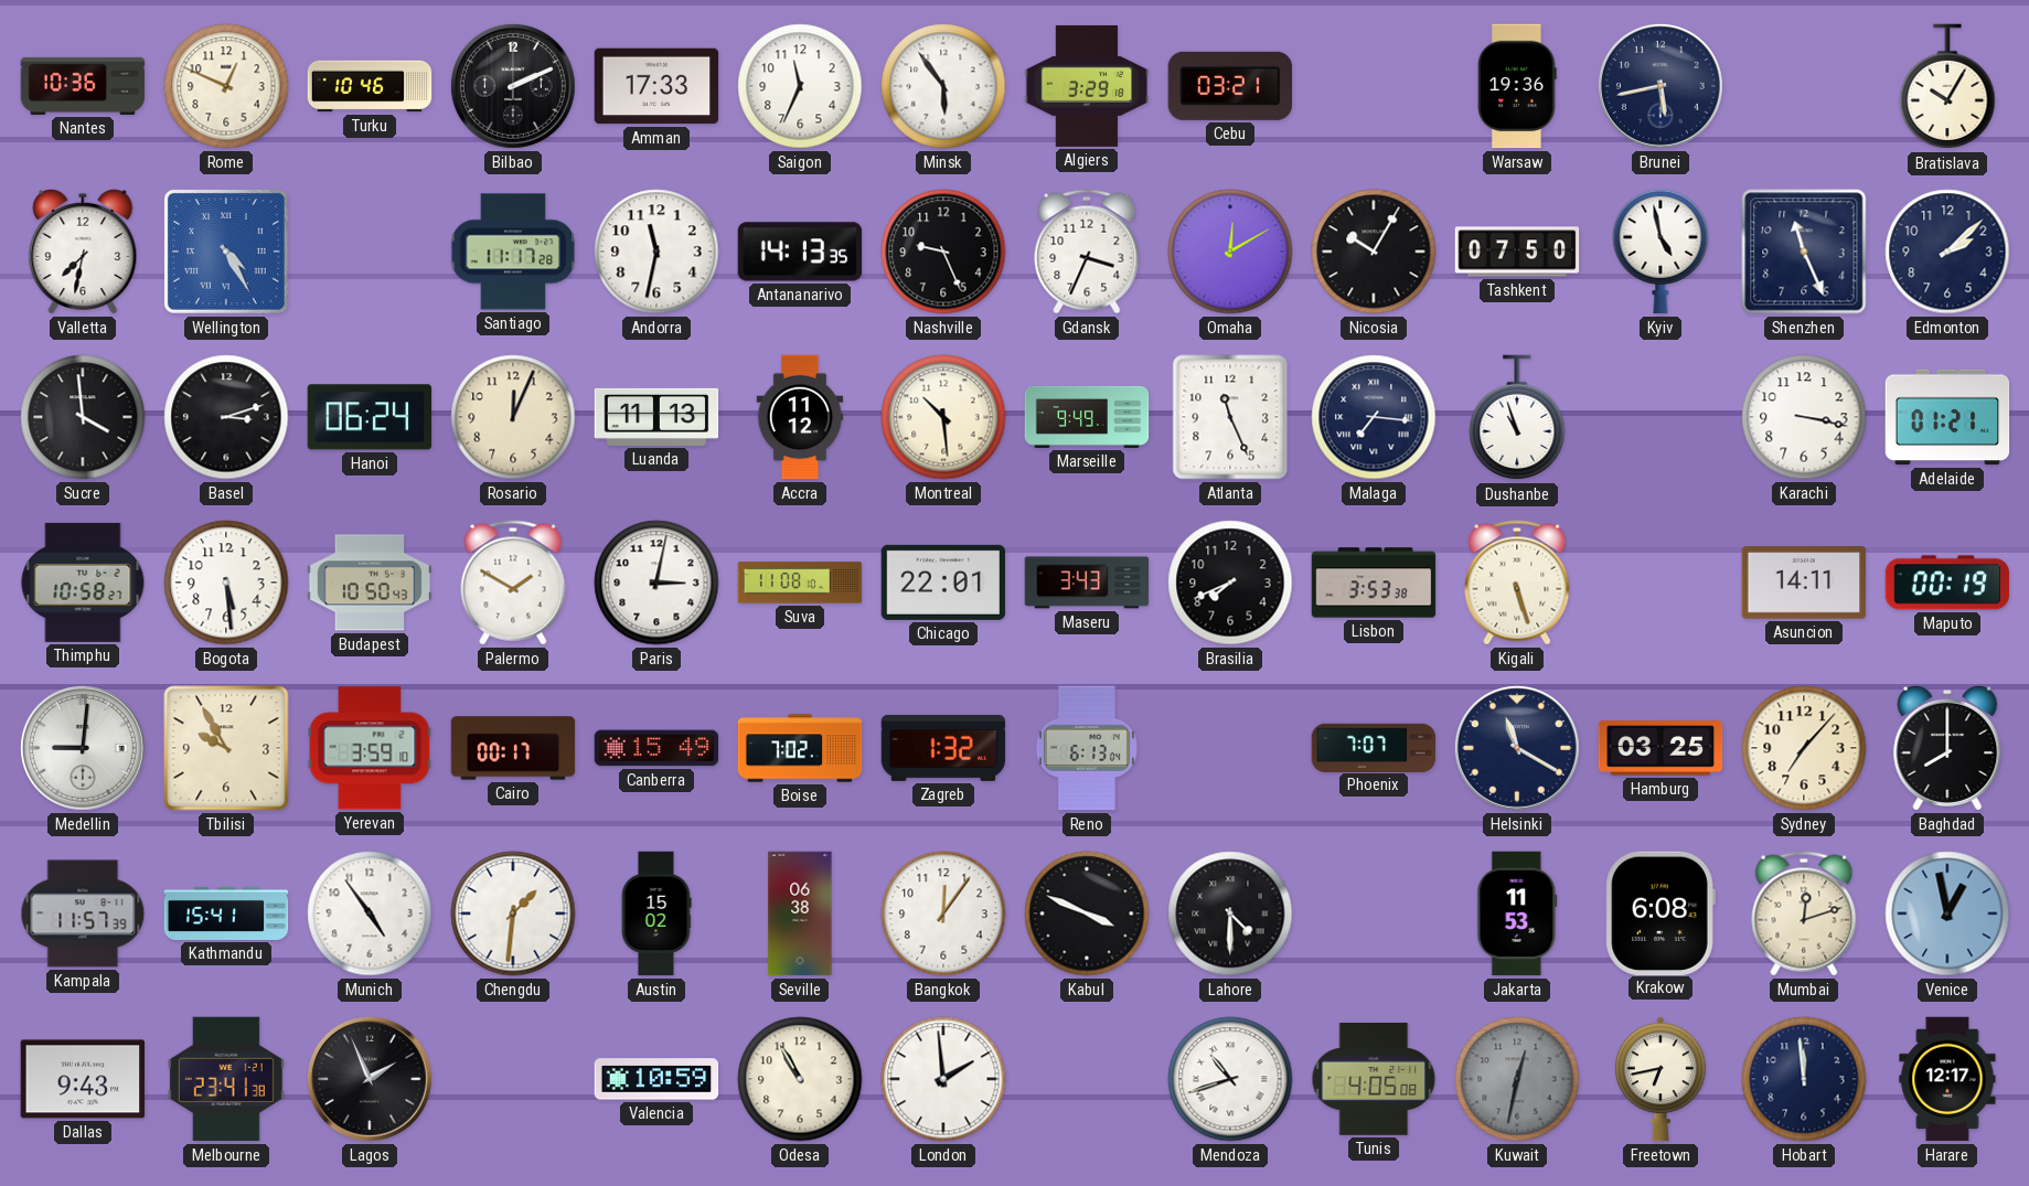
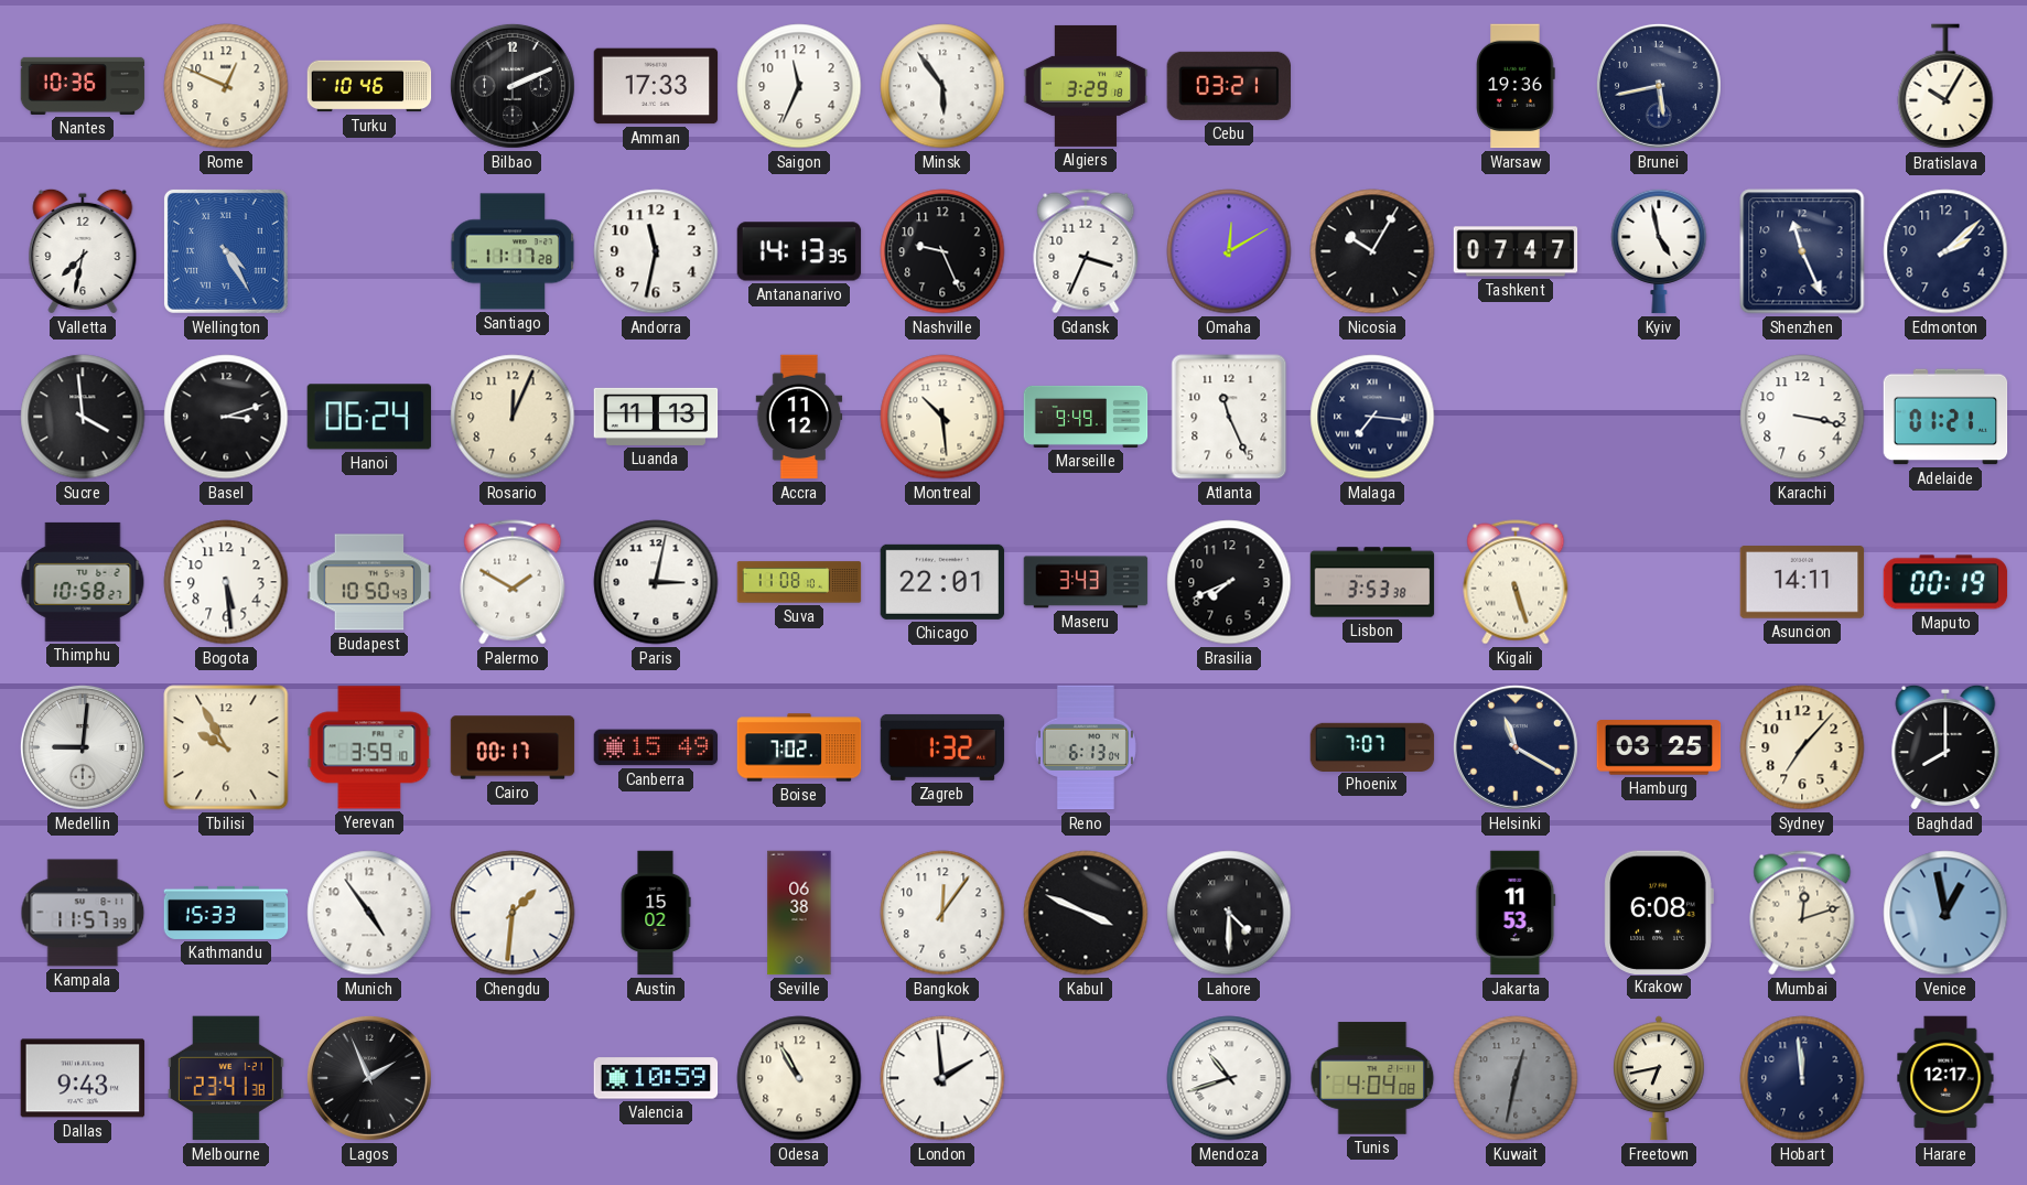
Tashkent: 07:50 -> 07:47 (1516, 251)
Dushanbe: 10:57 -> none (1517, 418)
Kathmandu: 15:41 -> 15:33 (226, 913)
Tunis: 4:05 -> 4:04 (1372, 1078)
